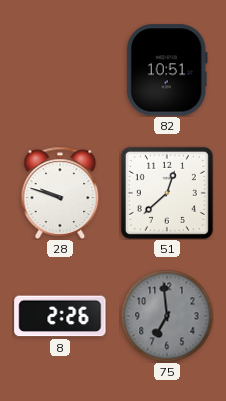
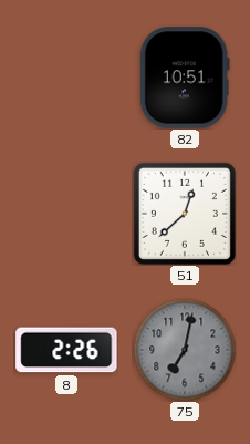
28: 9:48 -> none (60, 193)
75: 6:59 -> 7:02 (185, 350)
